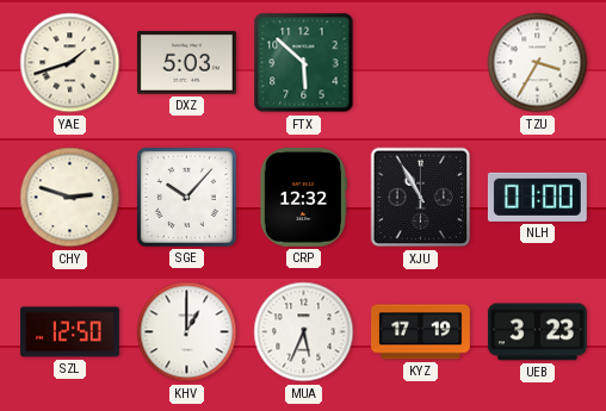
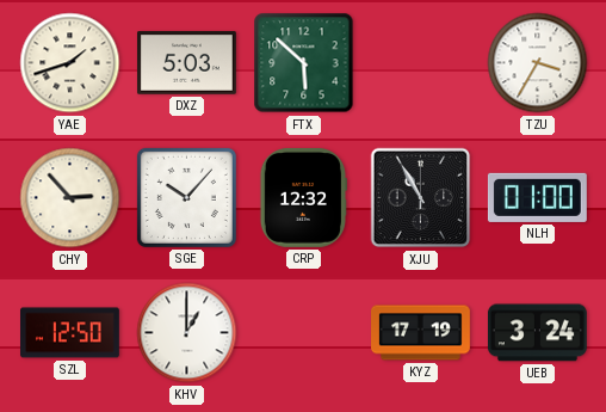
CHY: 2:48 -> 2:53 (70, 198)
MUA: 5:34 -> none (304, 332)
UEB: 3:23 -> 3:24 (537, 333)
